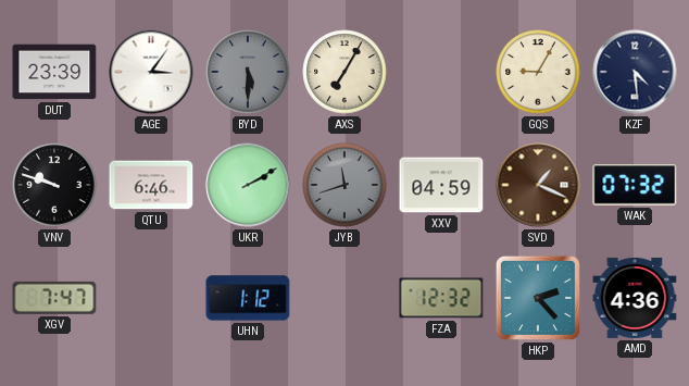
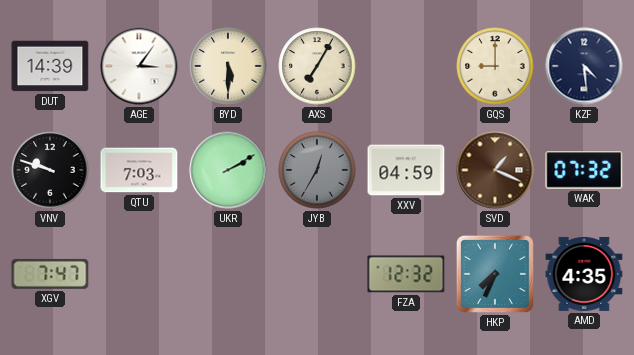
DUT: 23:39 -> 14:39 (50, 66)
BYD dial: grey -> cream (228, 66)
GQS: 9:05 -> 9:00 (495, 66)
QTU: 6:46 -> 7:03 (139, 170)
JYB: 11:42 -> 12:35 (317, 170)
UHN: 1:12 -> none (248, 298)
HKP: 2:23 -> 7:34 (495, 274)
AMD: 4:36 -> 4:35 (584, 274)
